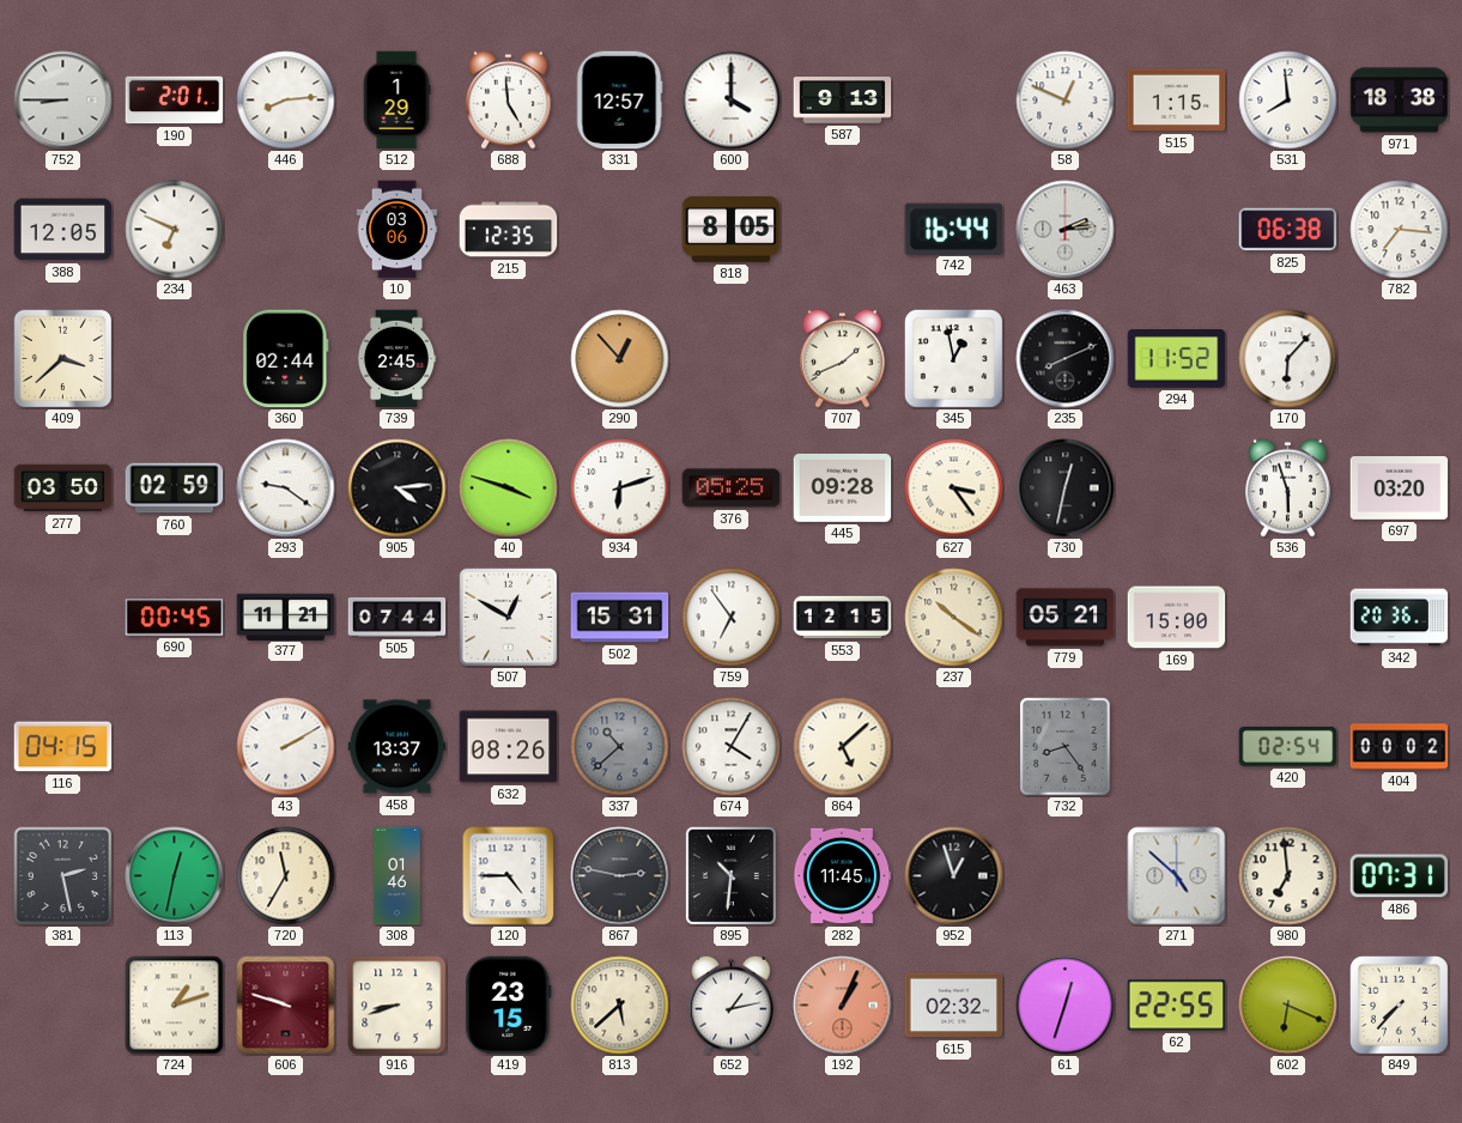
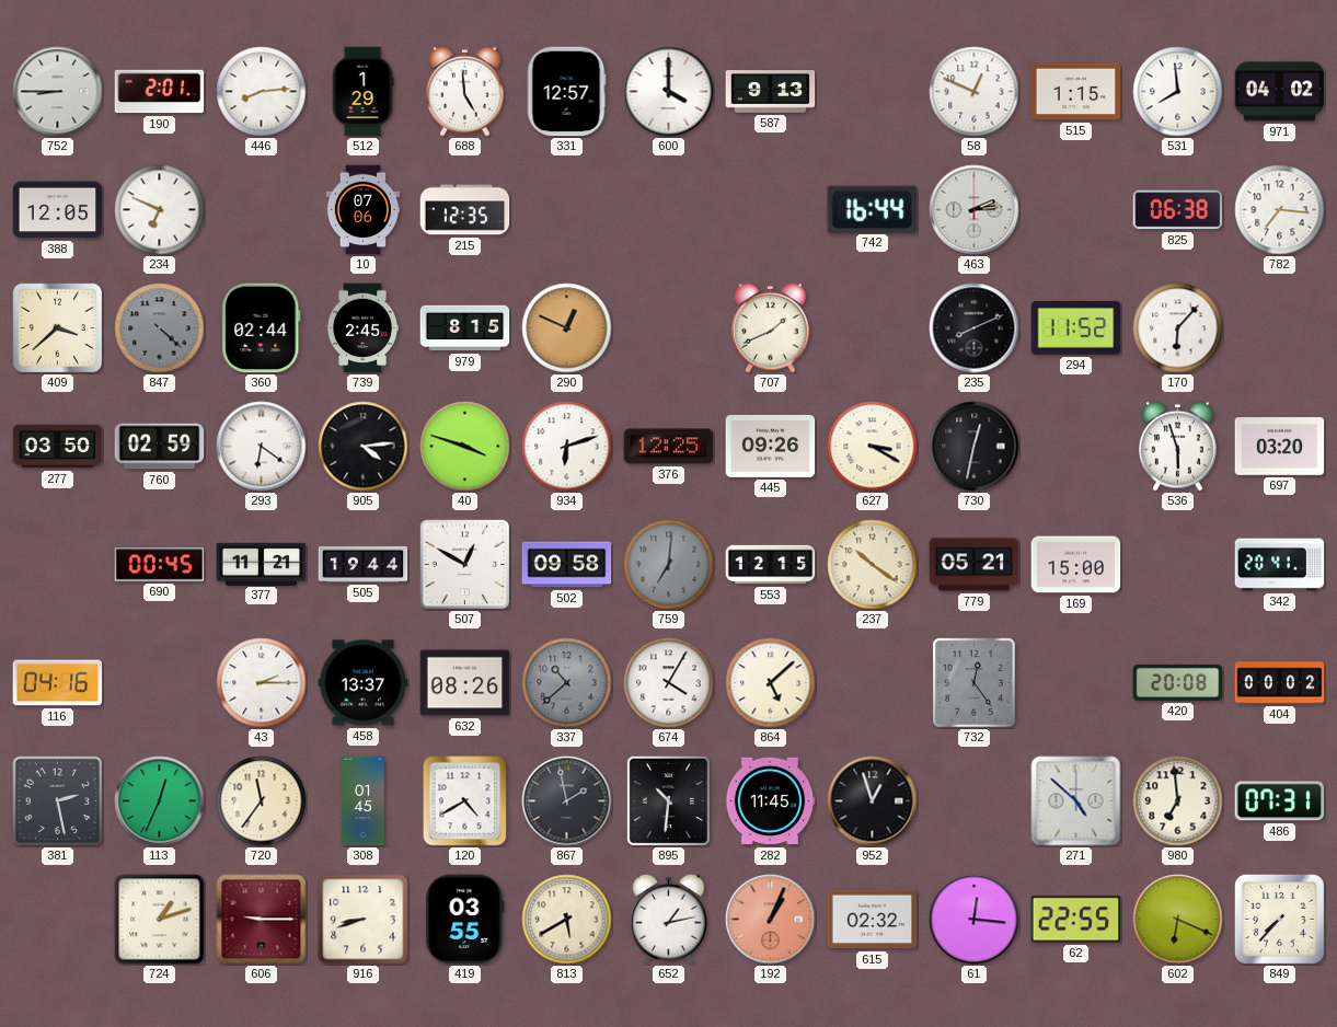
971: 18:38 -> 04:02 (1280, 92)
10: 03:06 -> 07:06 (364, 210)
818: 8:05 -> none (732, 229)
847: none -> 4:22 (160, 328)
979: none -> 8:15 (465, 328)
290: 12:53 -> 12:49 (567, 328)
345: 12:58 -> none (953, 358)
293: 9:21 -> 6:21 (262, 447)
376: 05:25 -> 12:25 (669, 447)
445: 09:28 -> 09:26 (771, 446)
627: 3:24 -> 3:20 (873, 447)
505: 07:44 -> 19:44 (364, 564)
502: 15:31 -> 09:58 (567, 565)
759: 6:54 -> 7:01 (669, 565)
759 dial: white -> grey (669, 565)
342: 20:36 -> 20:41 (1280, 565)
116: 04:15 -> 04:16 (58, 683)
43: 2:10 -> 2:15 (262, 683)
732: 8:24 -> 12:24 (975, 683)
420: 02:54 -> 20:08 (1178, 682)
113: 12:32 -> 12:34 (160, 801)
720: 11:35 -> 11:36 (262, 801)
308: 01:46 -> 01:45 (364, 801)
120: 4:45 -> 4:40 (465, 801)
867: 2:47 -> 1:58 (567, 801)
606: 9:48 -> 9:15 (262, 920)
419: 23:15 -> 03:55 (465, 920)
813: 5:38 -> 5:40 (567, 920)
61: 12:33 -> 12:16 (975, 920)
